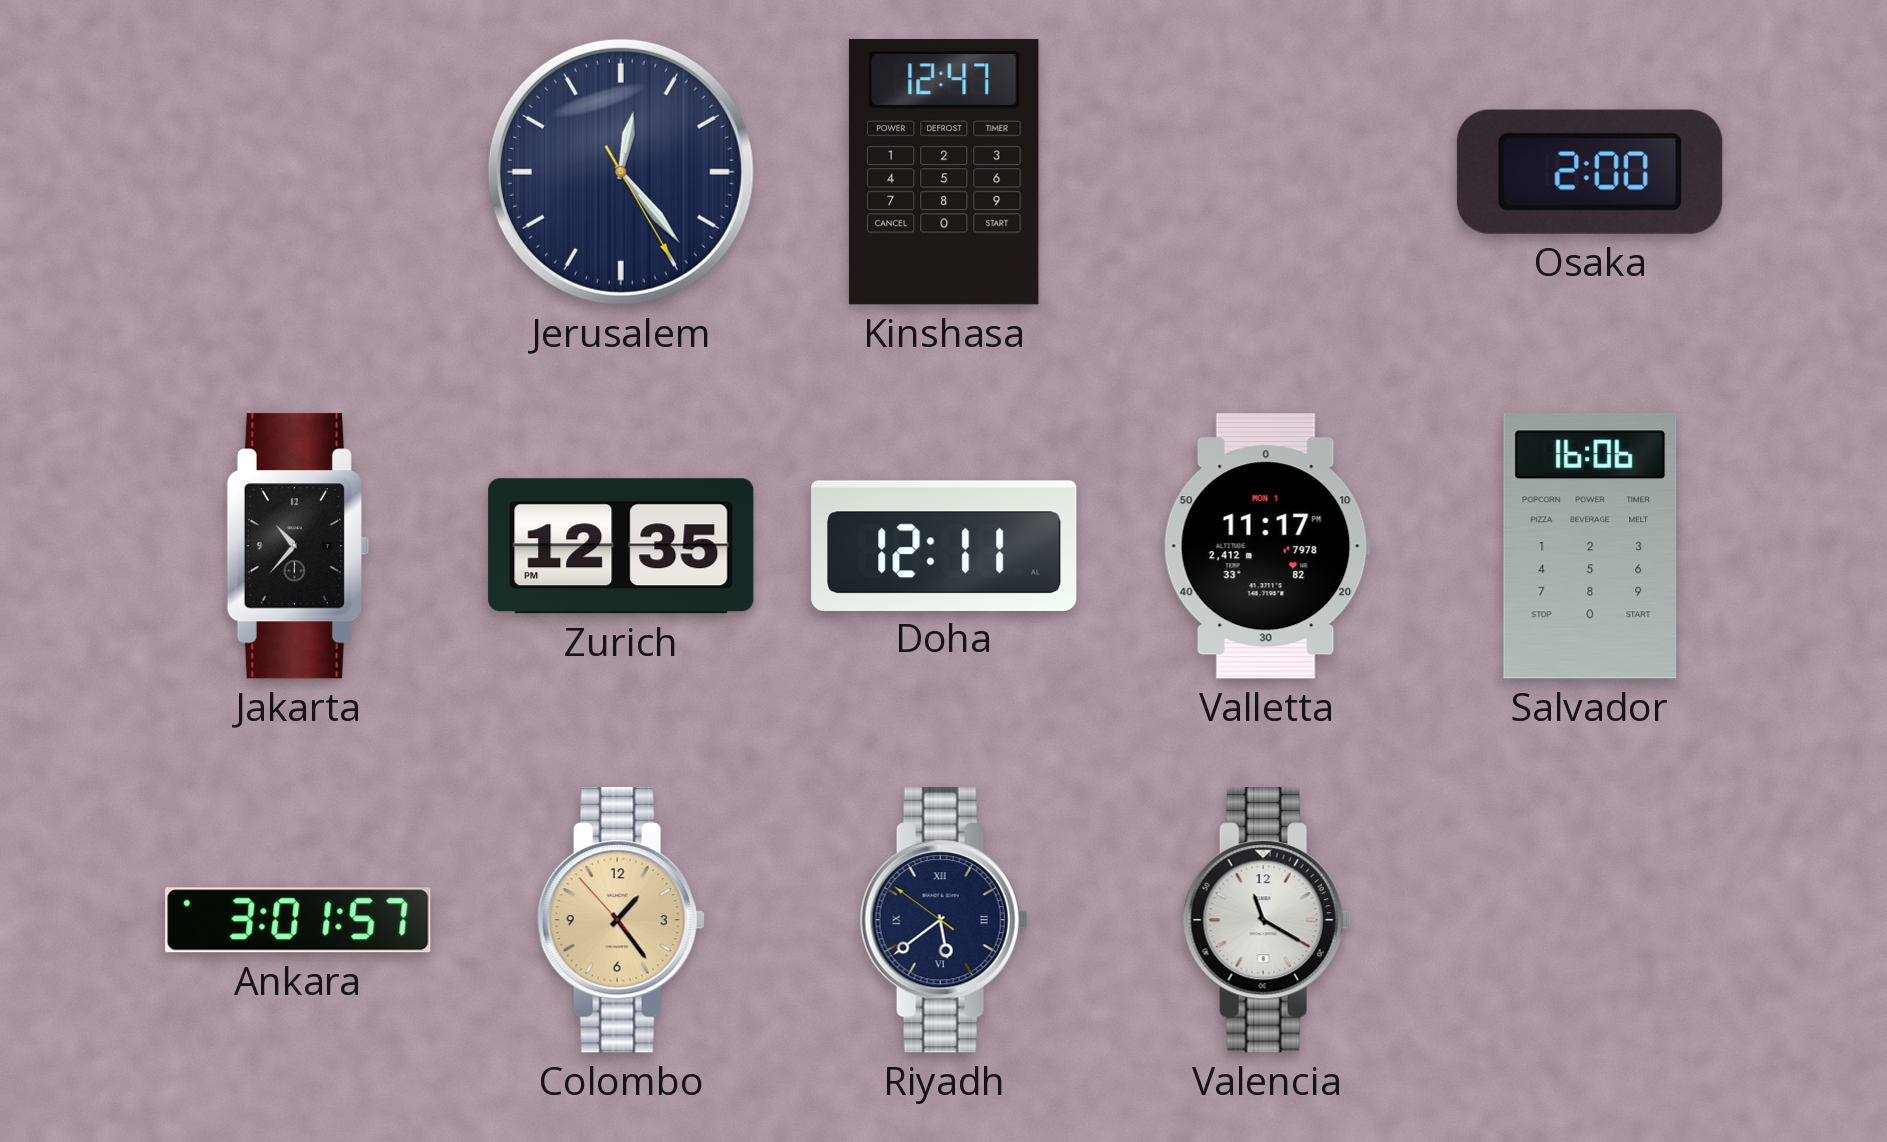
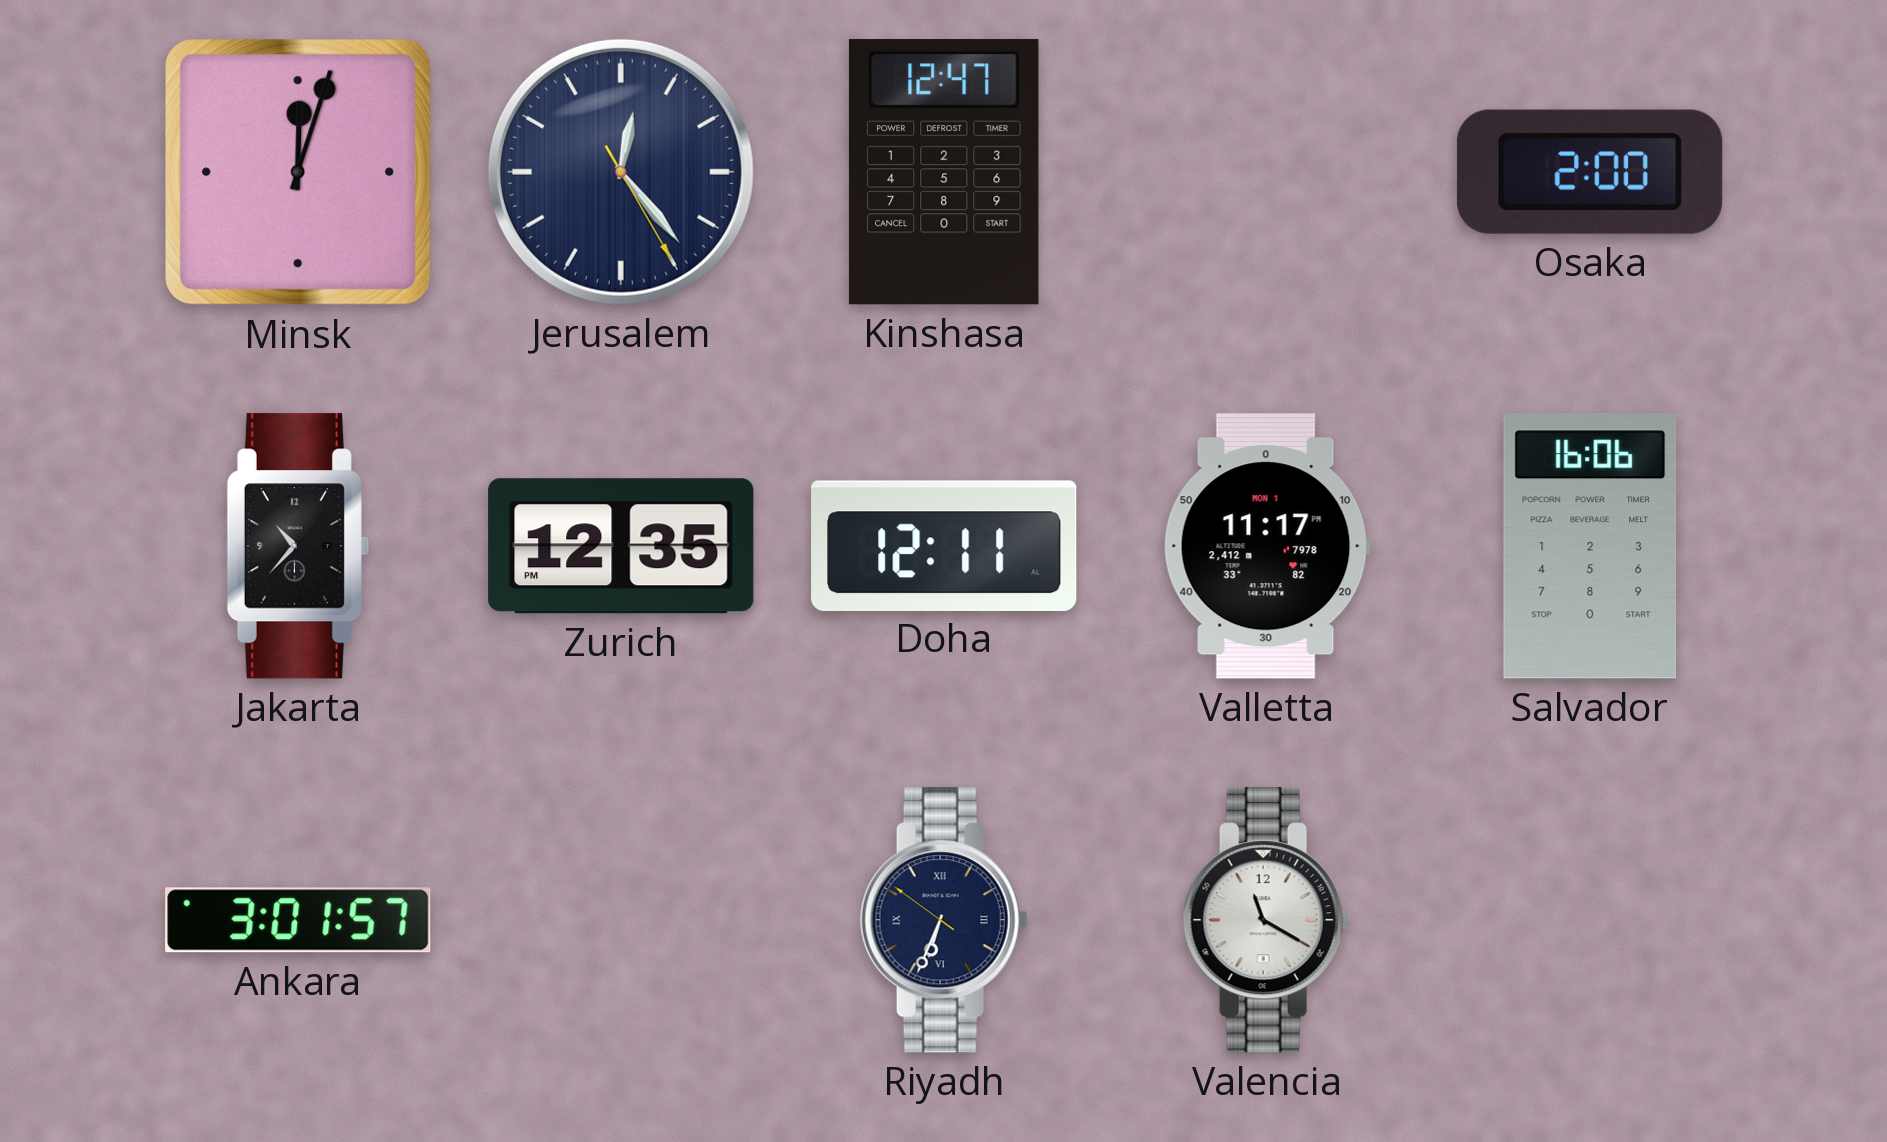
Minsk: none -> 12:03 (298, 172)
Colombo: 1:23 -> none (621, 920)
Riyadh: 5:38 -> 6:33 (944, 920)
